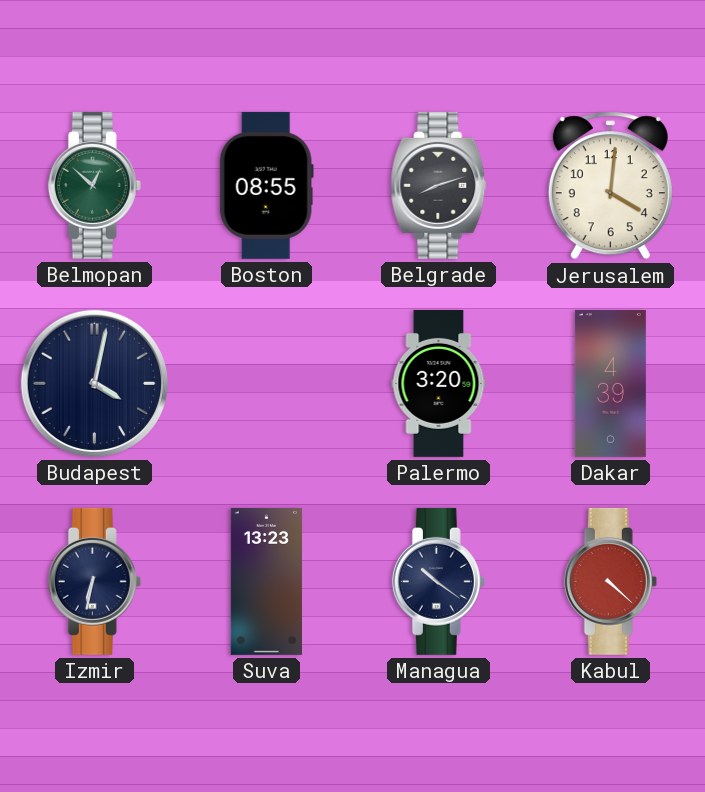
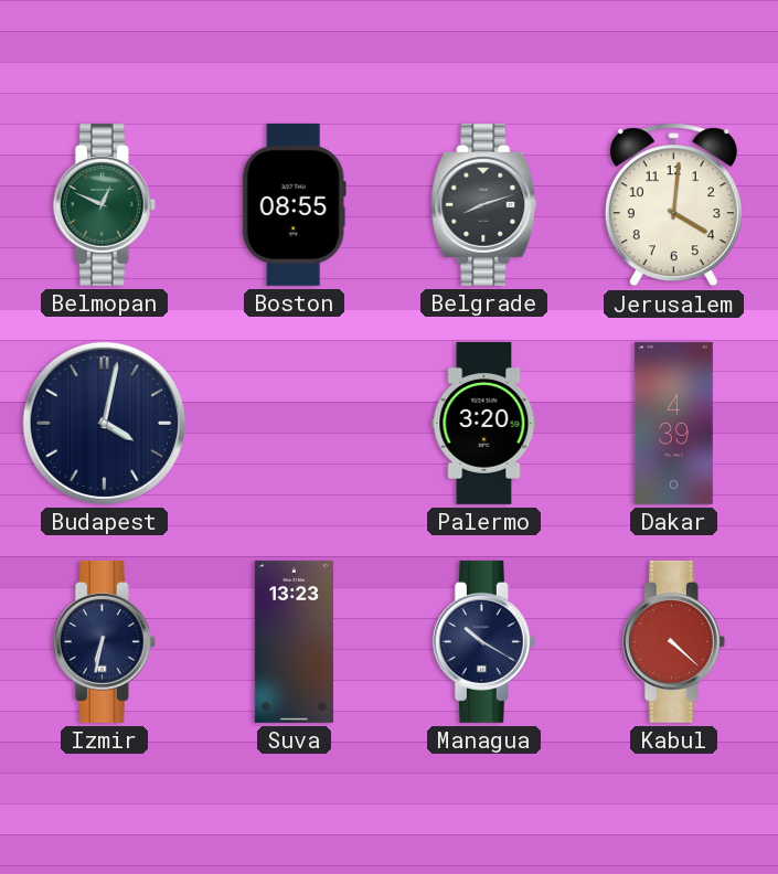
Belmopan: 12:52 -> 12:49 (104, 204)
Managua: 10:21 -> 10:20 (483, 641)
